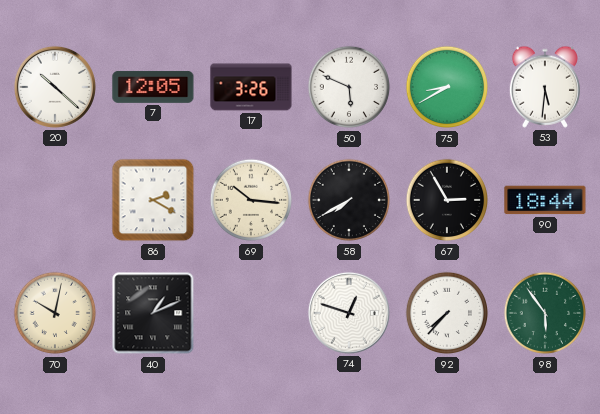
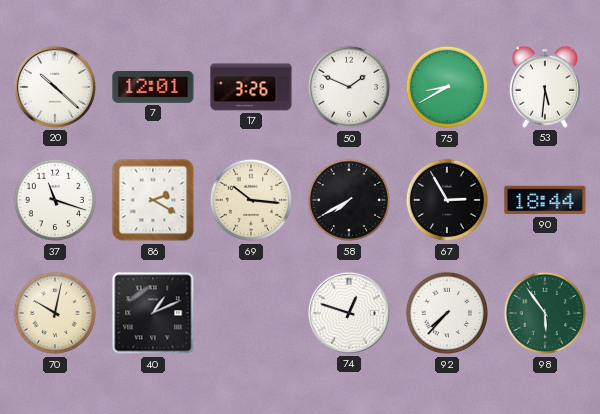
7: 12:05 -> 12:01 (153, 87)
50: 5:49 -> 1:49 (349, 87)
37: none -> 11:18 (55, 200)
